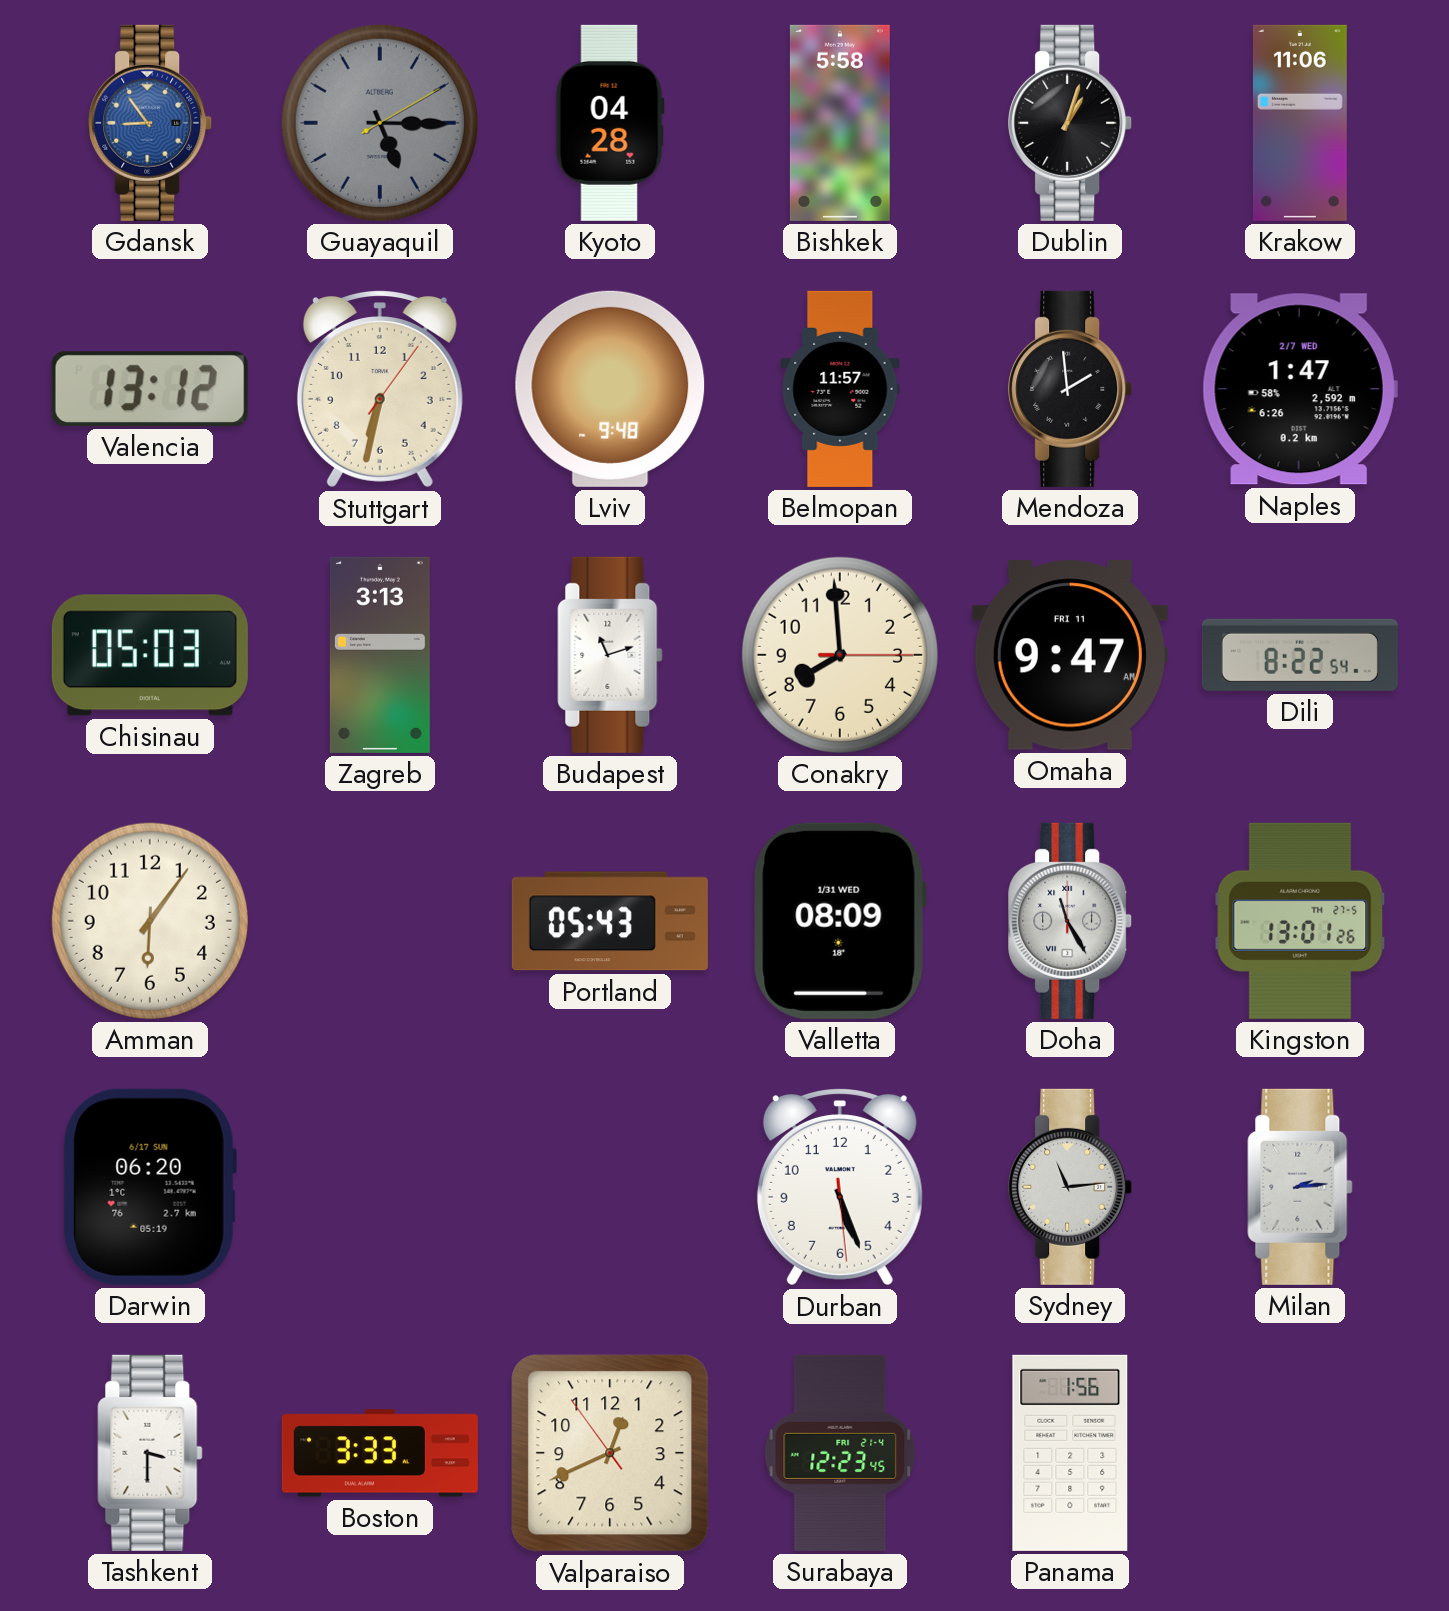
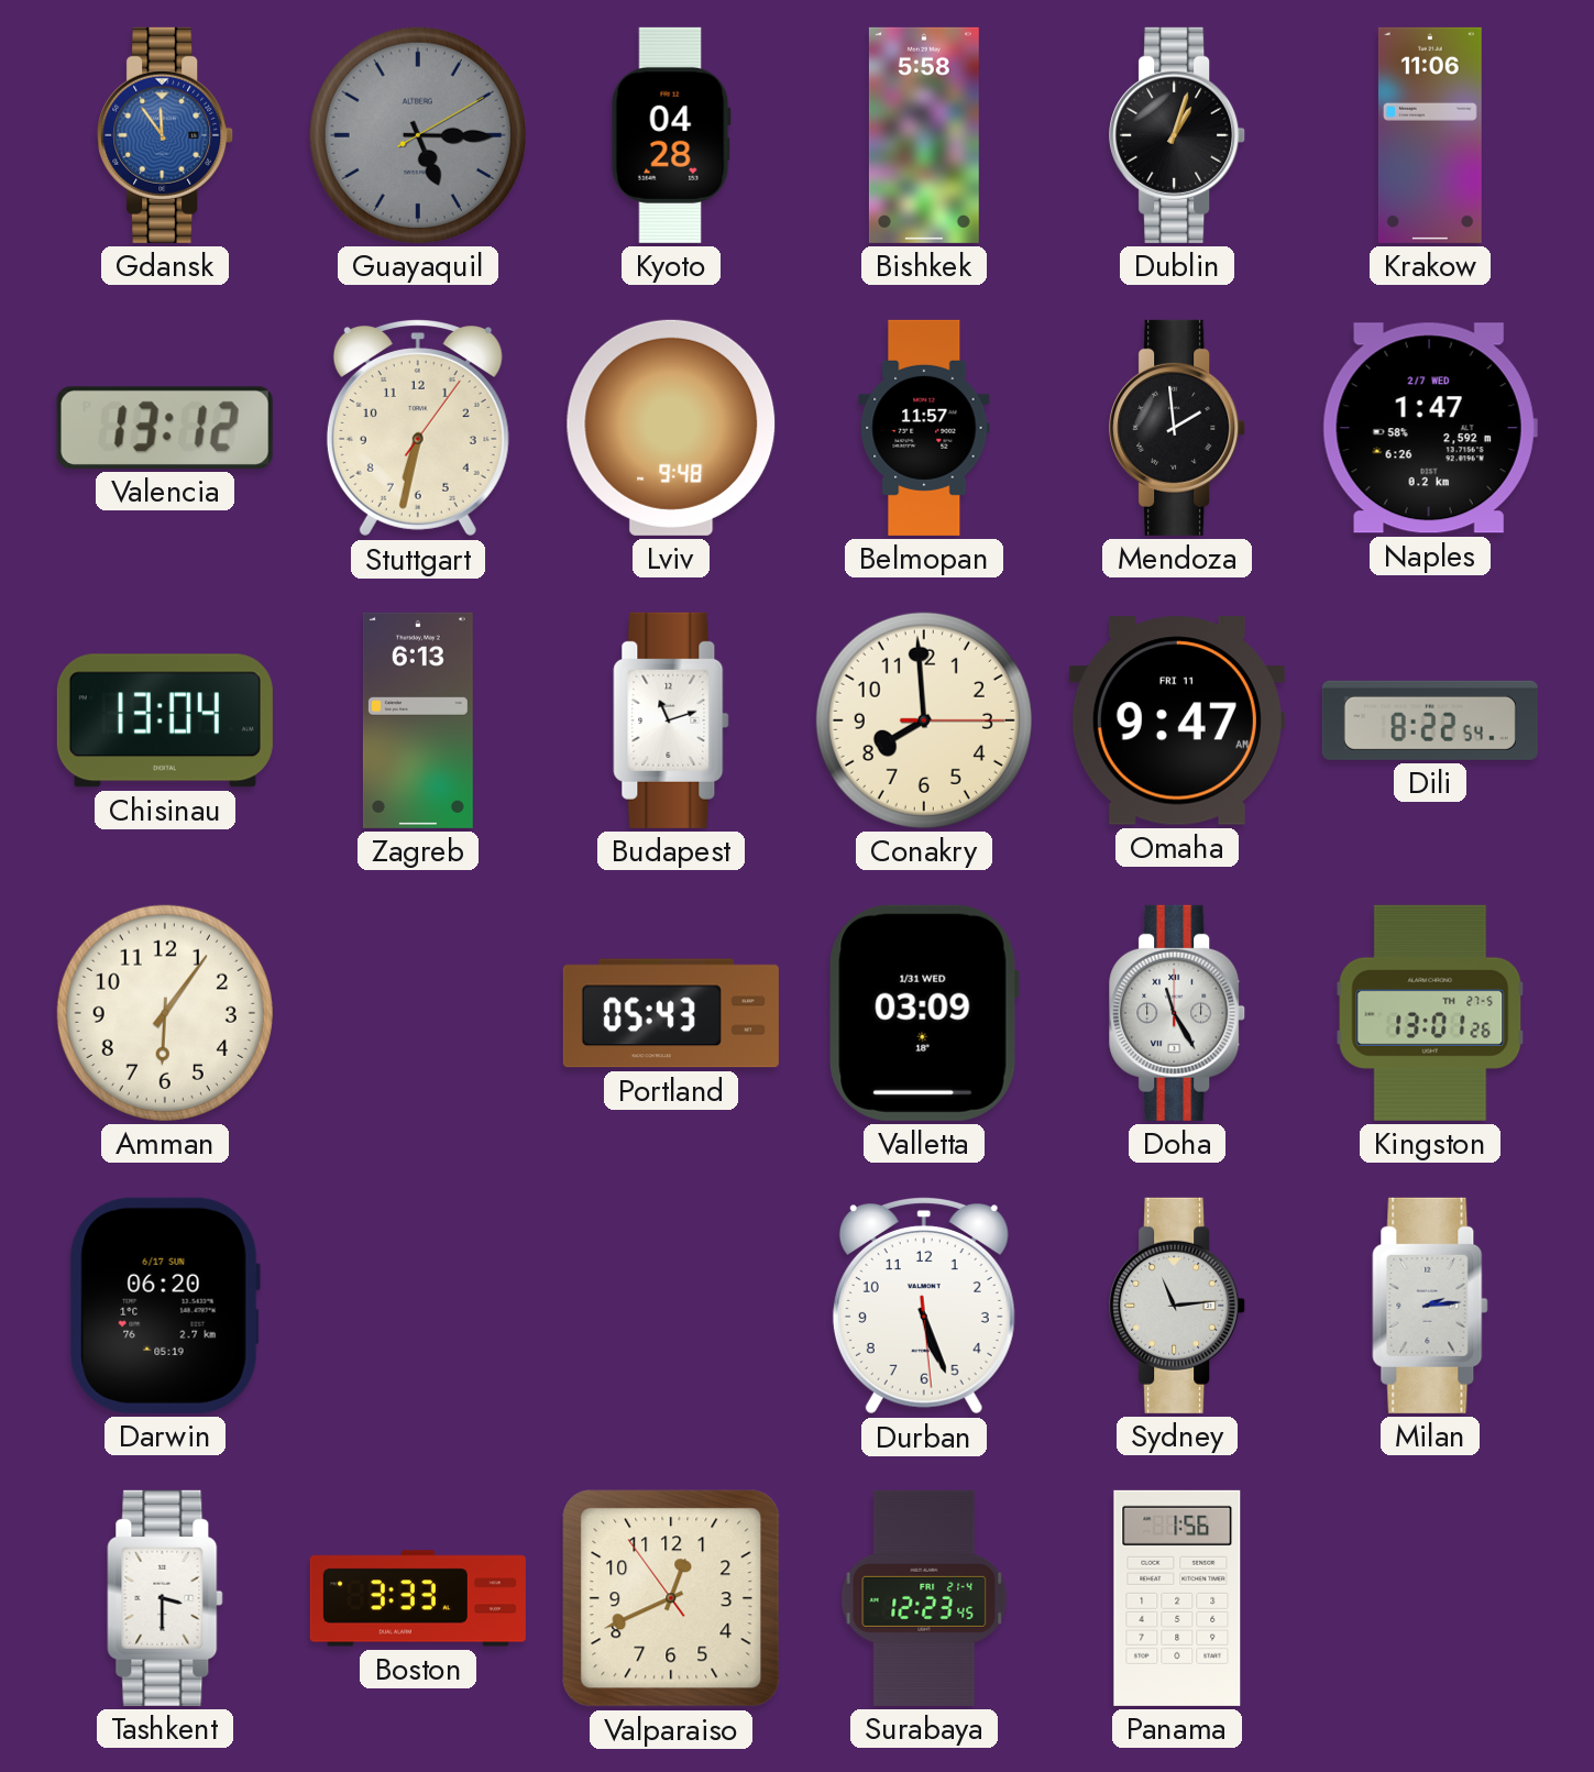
Gdansk: 8:54 -> 11:54 (166, 135)
Chisinau: 05:03 -> 13:04 (165, 720)
Zagreb: 3:13 -> 6:13 (418, 720)
Valletta: 08:09 -> 03:09 (924, 1013)
